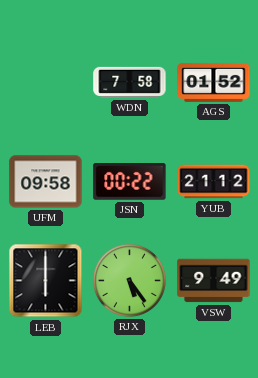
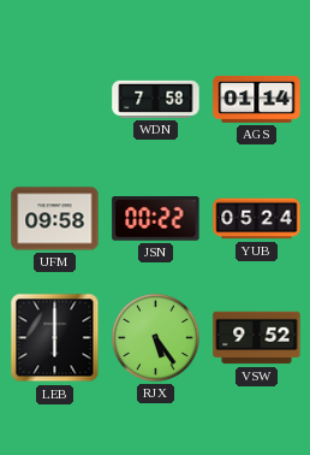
AGS: 01:52 -> 01:14 (257, 99)
YUB: 21:12 -> 05:24 (257, 219)
VSW: 9:49 -> 9:52 (257, 338)
